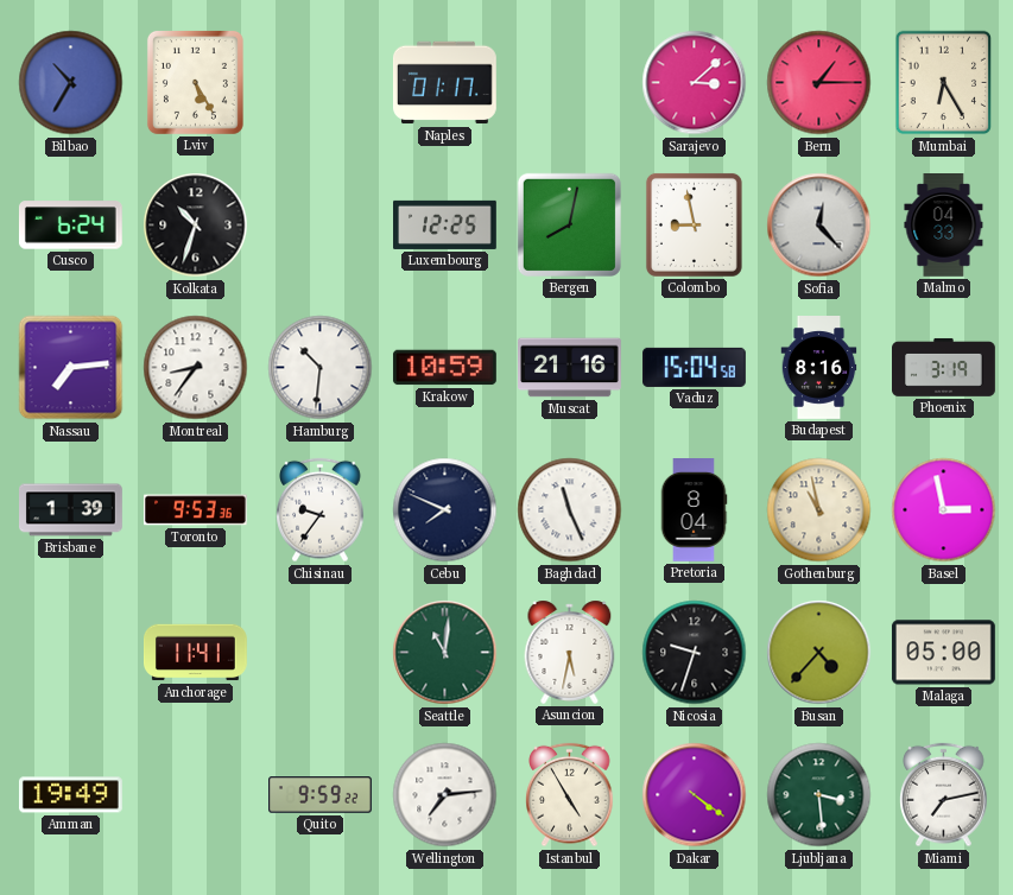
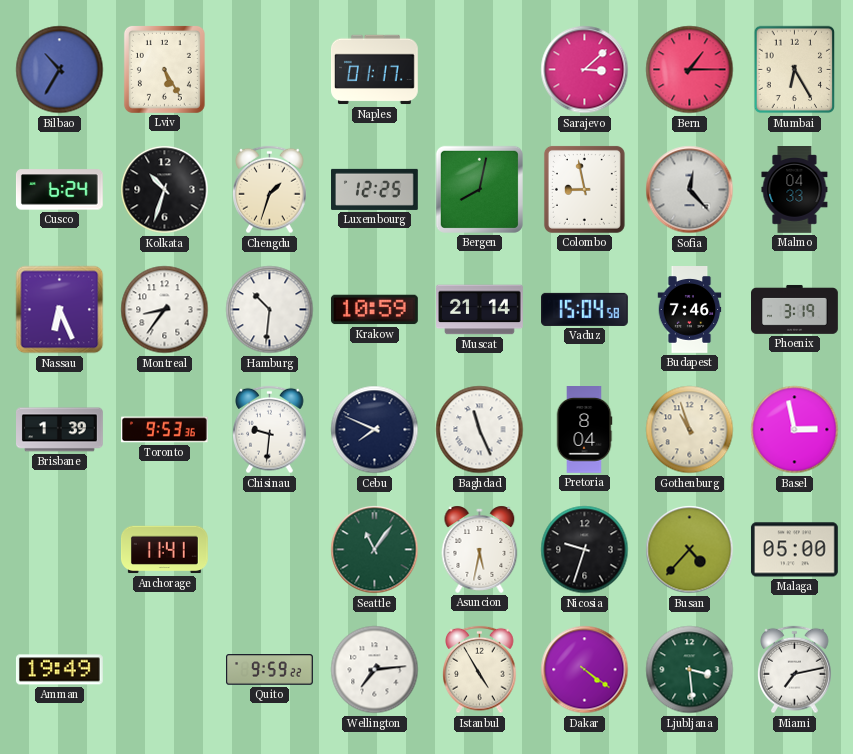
Chengdu: none -> 1:33 (270, 190)
Nassau: 7:14 -> 6:26 (60, 310)
Muscat: 21:16 -> 21:14 (480, 310)
Budapest: 8:16 -> 7:46 (690, 310)
Chisinau: 9:36 -> 9:31 (270, 430)
Gothenburg: 10:58 -> 10:57 (690, 430)
Seattle: 11:01 -> 11:06 (375, 550)
